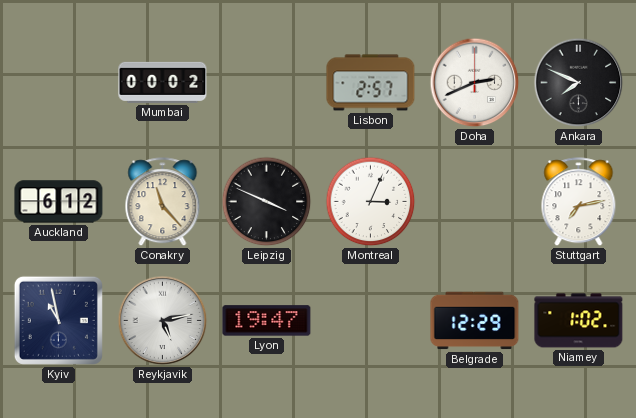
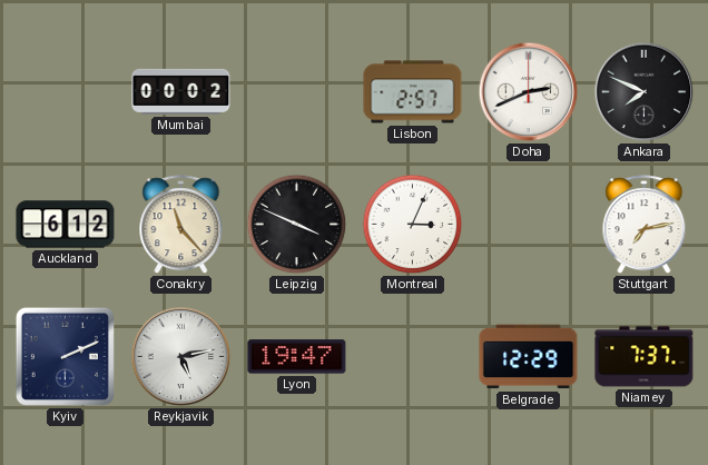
Kyiv: 10:58 -> 2:11 (65, 356)
Niamey: 1:02 -> 7:37 (645, 357)
